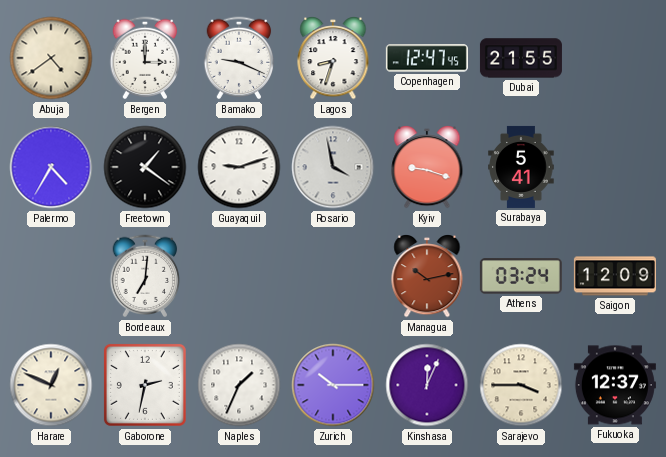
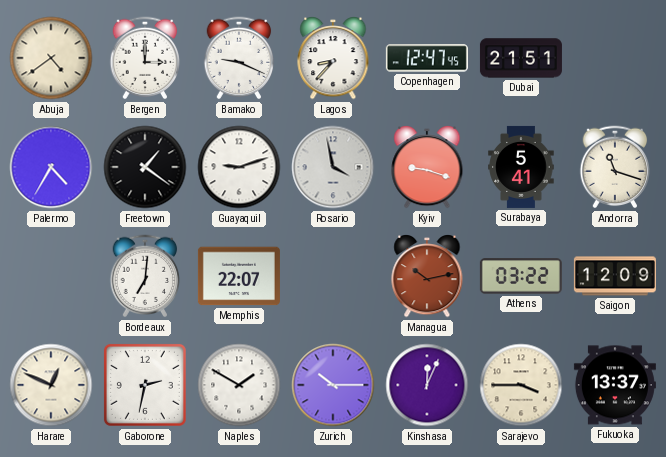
Lagos: 8:33 -> 8:37 (333, 59)
Dubai: 21:55 -> 21:51 (521, 58)
Andorra: none -> 11:18 (615, 167)
Memphis: none -> 22:07 (239, 276)
Athens: 03:24 -> 03:22 (521, 276)
Naples: 1:34 -> 1:50 (239, 385)
Fukuoka: 12:37 -> 13:37 (615, 385)
